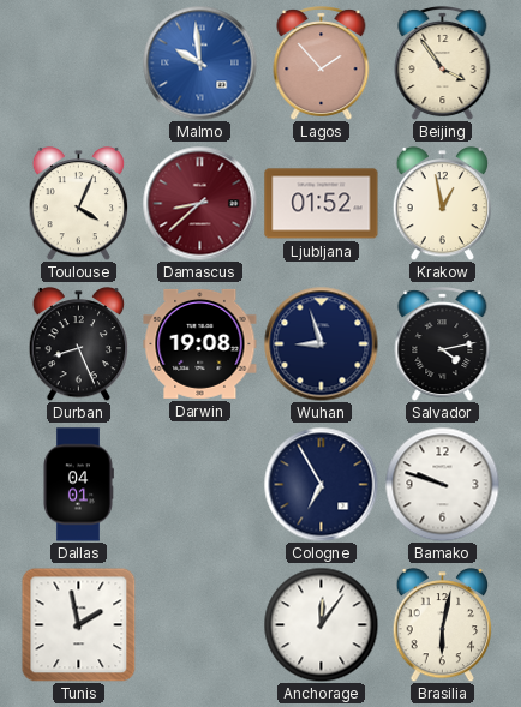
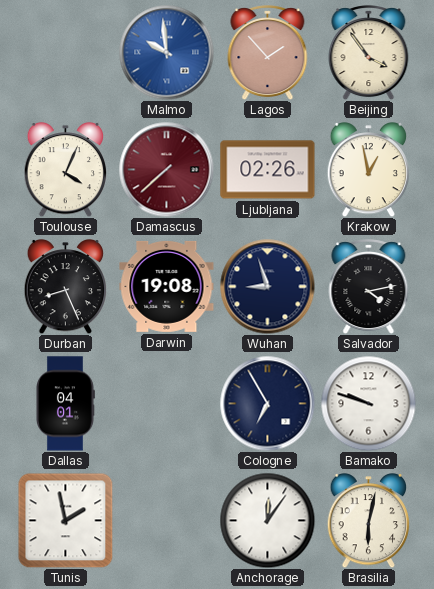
Damascus: 8:38 -> 7:38 (166, 169)
Ljubljana: 01:52 -> 02:26 (268, 170)
